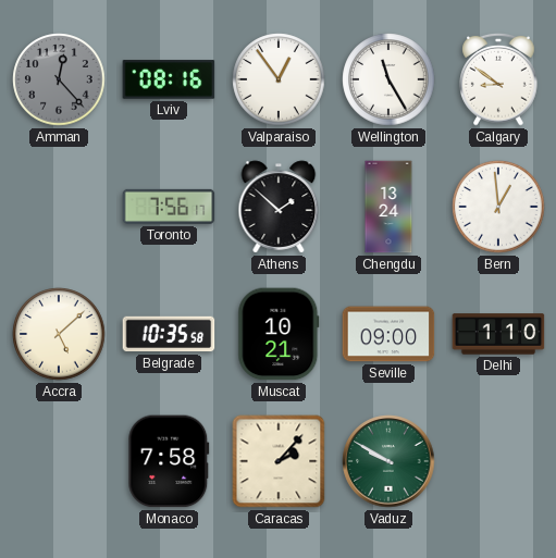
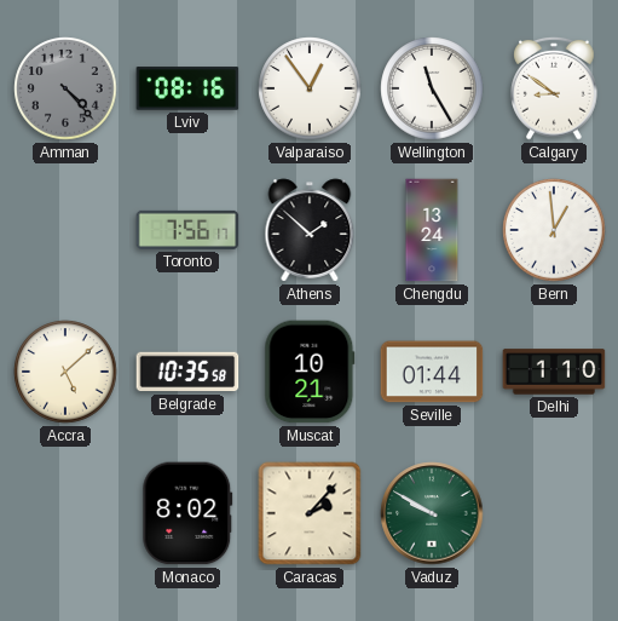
Amman: 12:23 -> 4:23 (65, 88)
Seville: 09:00 -> 01:44 (432, 372)
Monaco: 7:58 -> 8:02 (187, 513)
